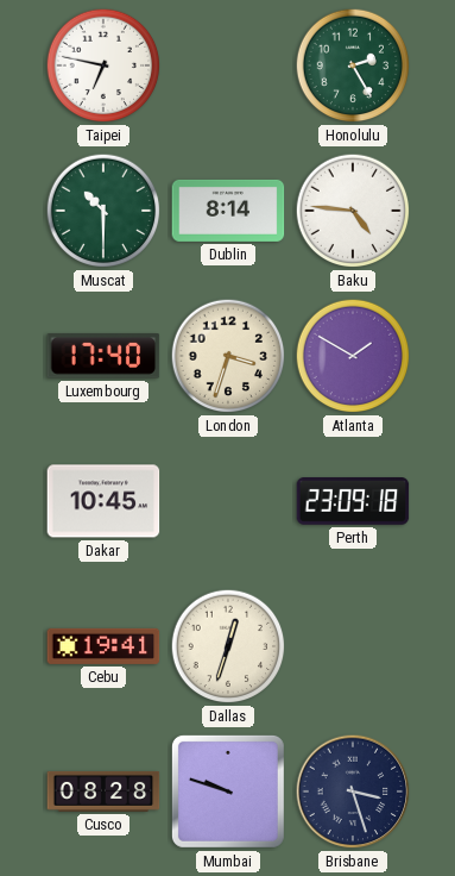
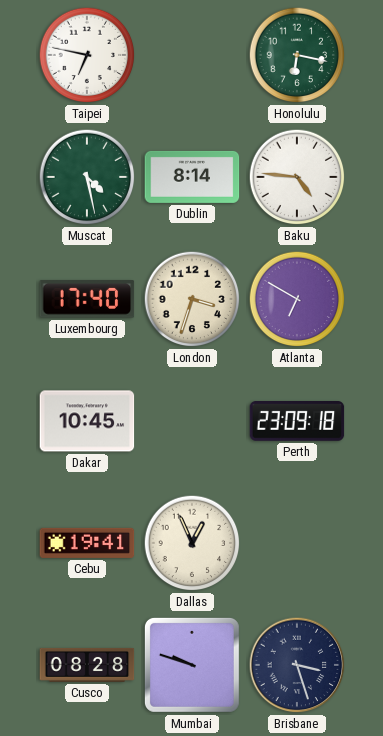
Honolulu: 2:25 -> 6:17 (297, 55)
Muscat: 10:30 -> 4:28 (87, 177)
Atlanta: 1:50 -> 6:50 (297, 299)
Dallas: 12:33 -> 12:56 (192, 543)
